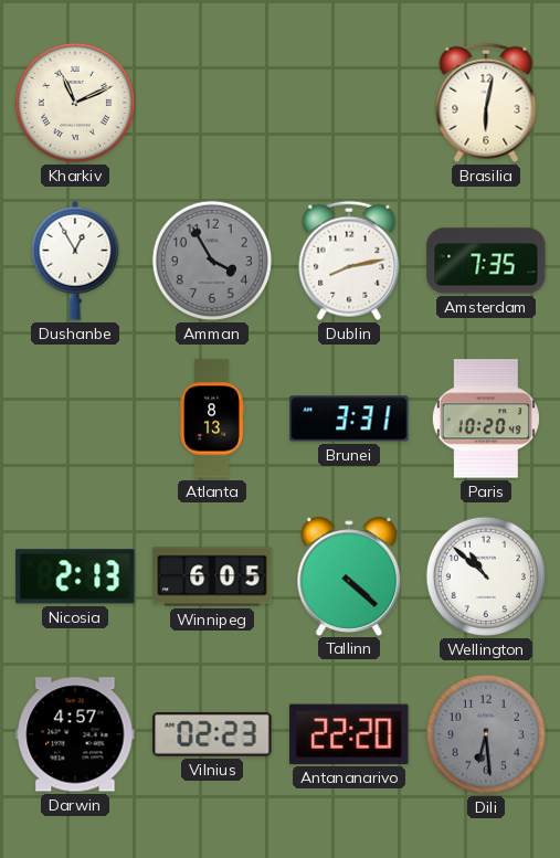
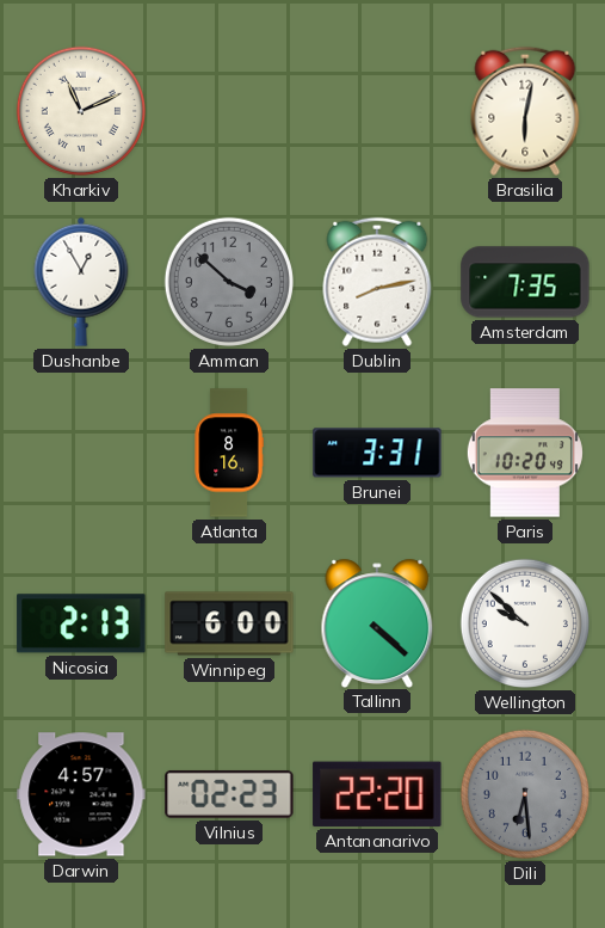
Amman: 3:55 -> 3:52 (229, 282)
Atlanta: 8:13 -> 8:16 (229, 453)
Winnipeg: 6:05 -> 6:00 (229, 623)
Wellington: 10:52 -> 9:52 (525, 623)
